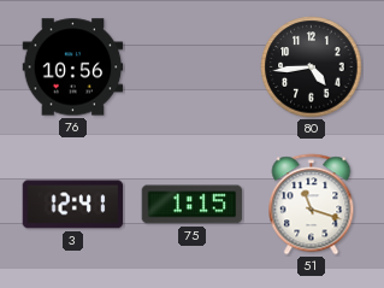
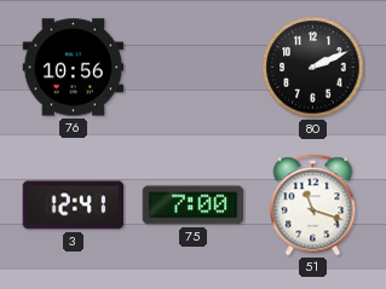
80: 4:44 -> 2:11 (313, 68)
75: 1:15 -> 7:00 (194, 206)
